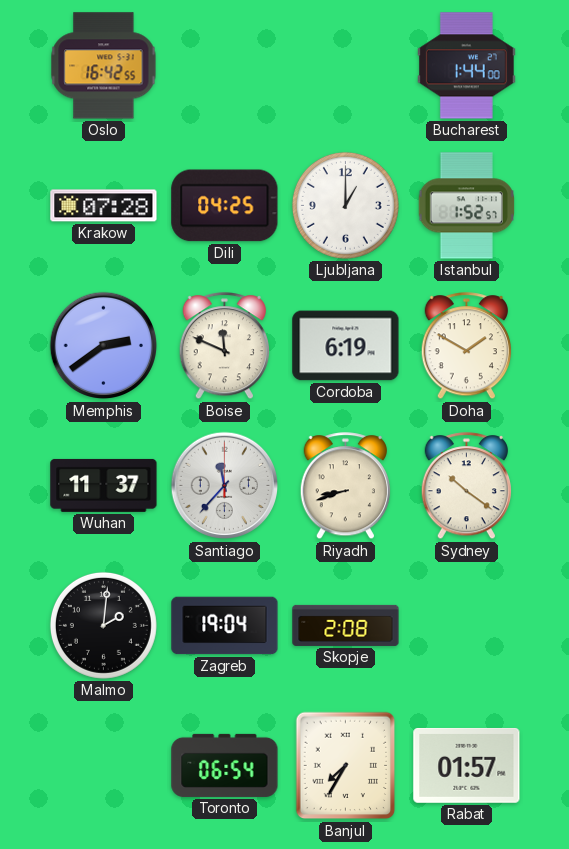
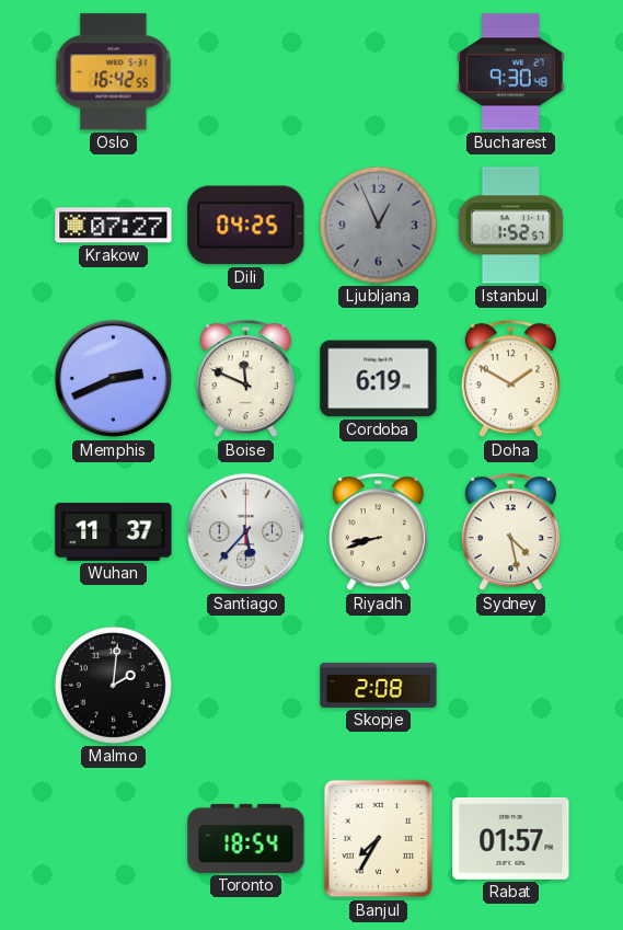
Bucharest: 1:44 -> 9:30 (510, 72)
Krakow: 07:28 -> 07:27 (114, 226)
Ljubljana: 1:00 -> 12:56 (378, 225)
Ljubljana dial: white -> grey (378, 225)
Memphis: 2:39 -> 2:41 (114, 379)
Santiago: 11:37 -> 5:37 (246, 532)
Sydney: 10:21 -> 4:28 (510, 532)
Zagreb: 19:04 -> none (225, 626)
Toronto: 06:54 -> 18:54 (246, 838)
